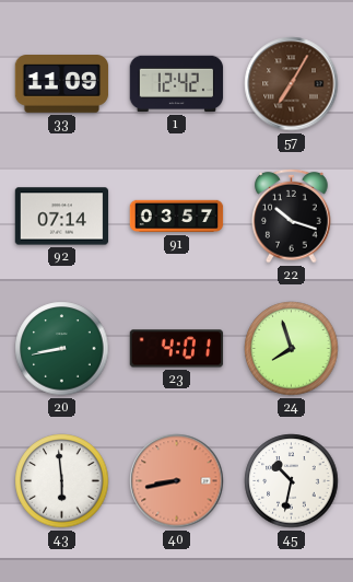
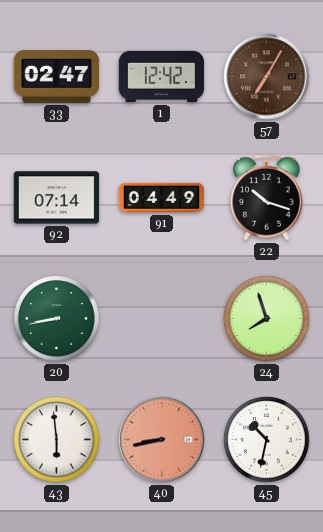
33: 11:09 -> 02:47 (57, 77)
91: 03:57 -> 04:49 (162, 198)
23: 4:01 -> none (177, 349)
